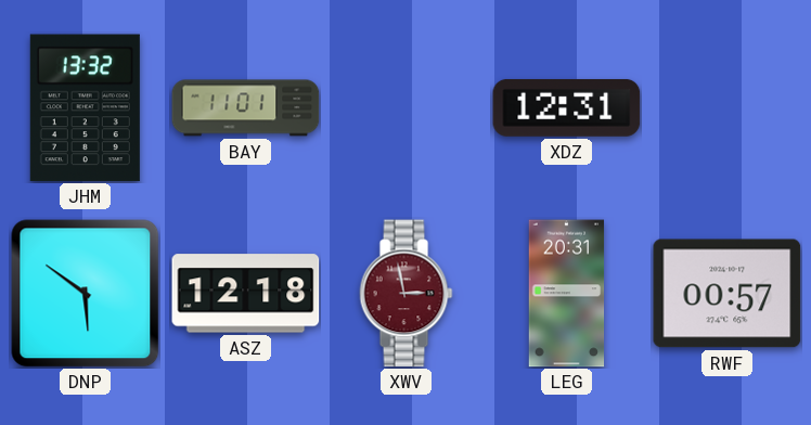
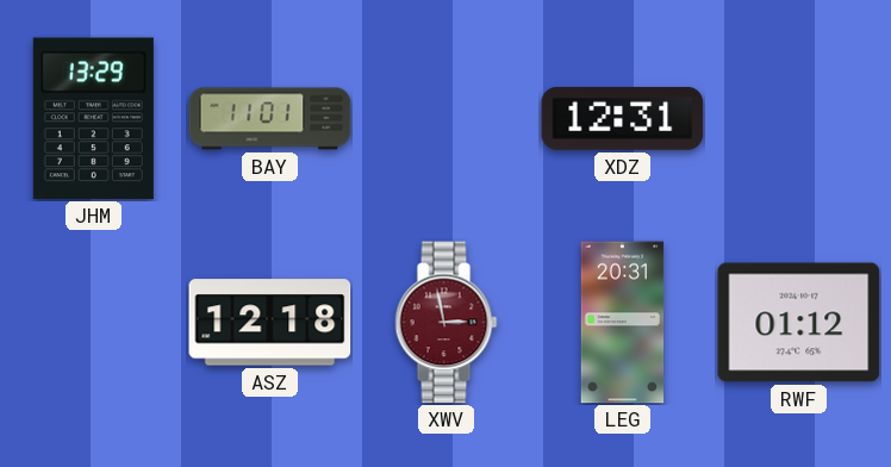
JHM: 13:32 -> 13:29 (93, 119)
DNP: 5:51 -> none (86, 294)
RWF: 00:57 -> 01:12 (799, 323)
